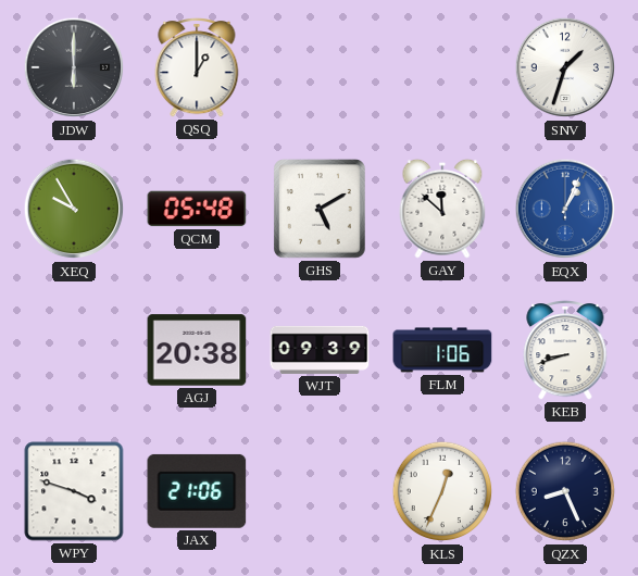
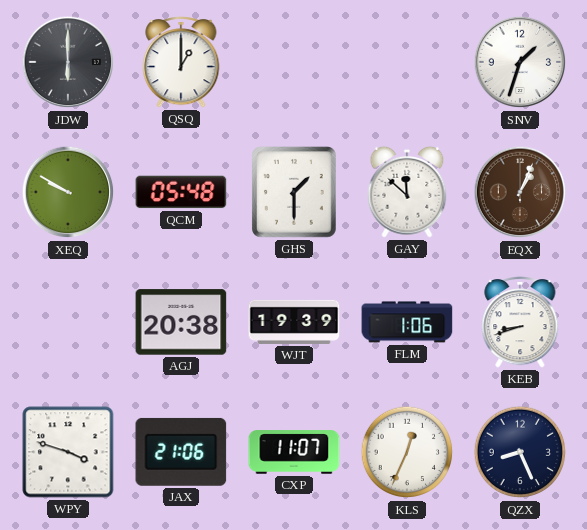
XEQ: 9:55 -> 9:50 (68, 192)
GHS: 5:10 -> 1:30 (295, 193)
EQX dial: blue -> brown (520, 192)
WJT: 09:39 -> 19:39 (294, 322)
CXP: none -> 11:07 (294, 452)
